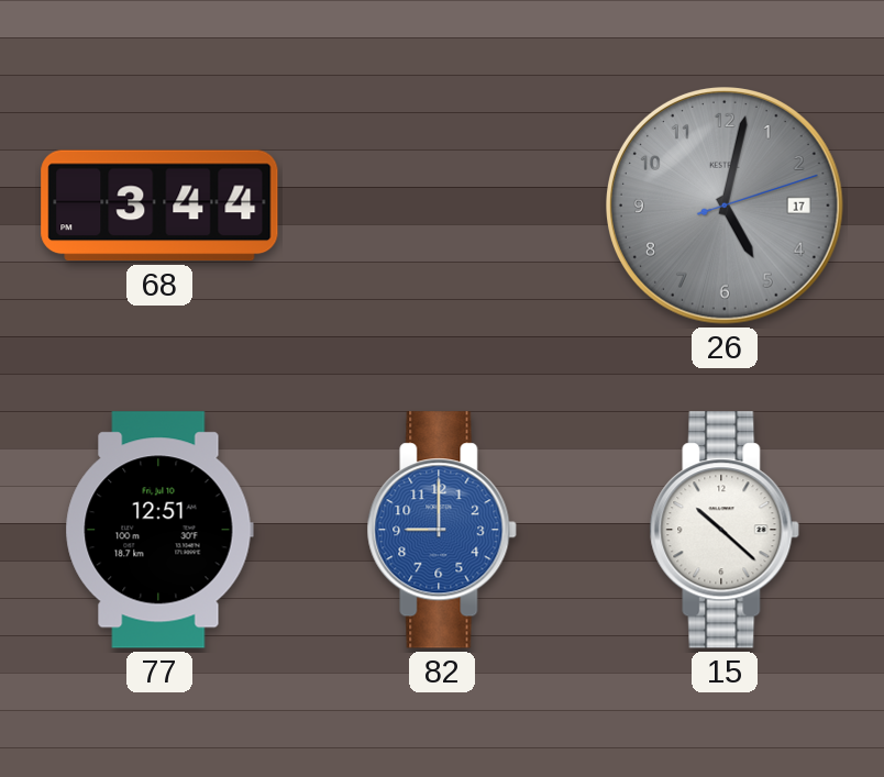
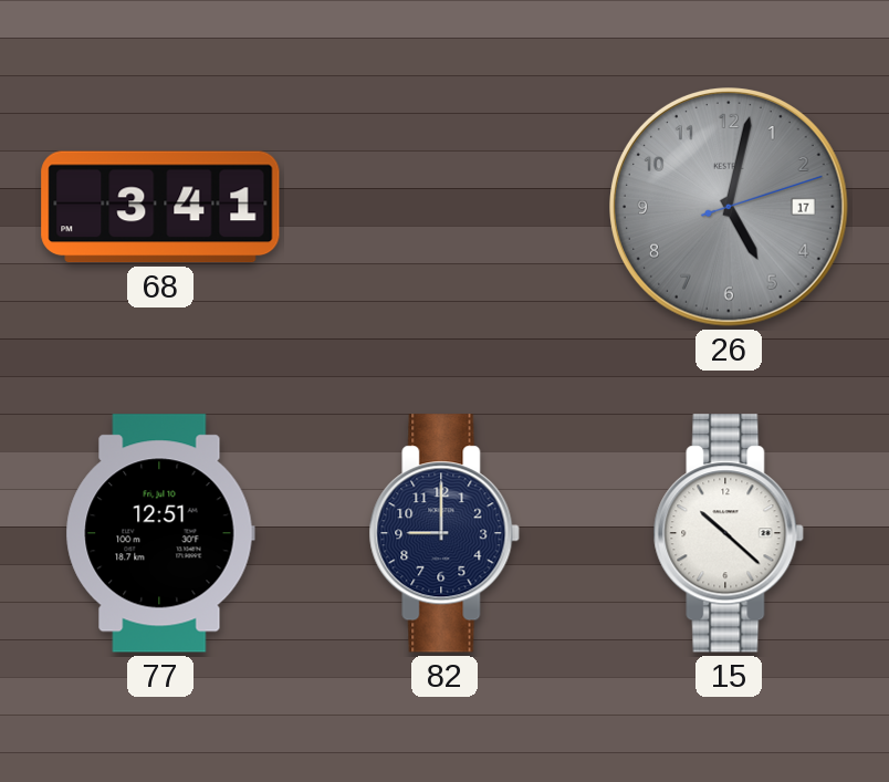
68: 3:44 -> 3:41 (160, 207)
82 dial: blue -> navy (445, 533)
